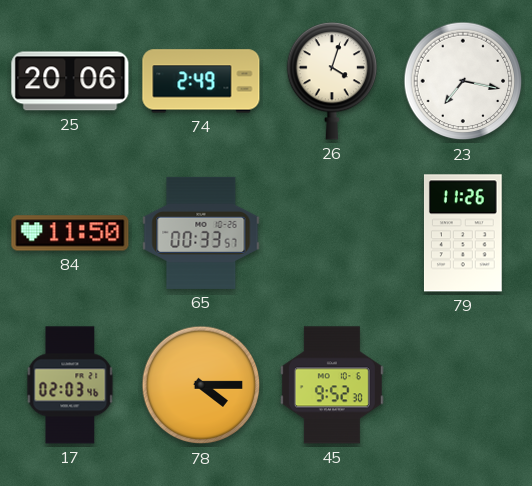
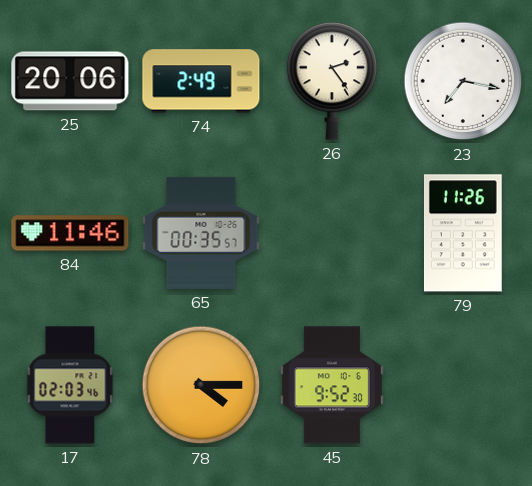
26: 4:03 -> 2:24 (332, 81)
84: 11:50 -> 11:46 (70, 233)
65: 00:33 -> 00:35 (201, 233)
